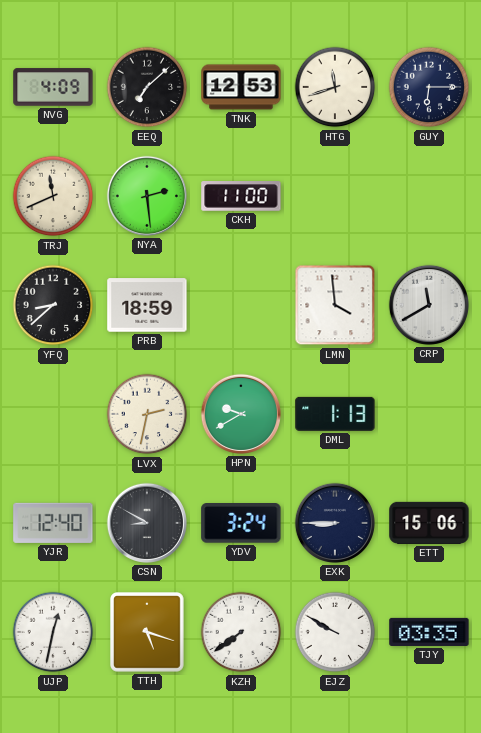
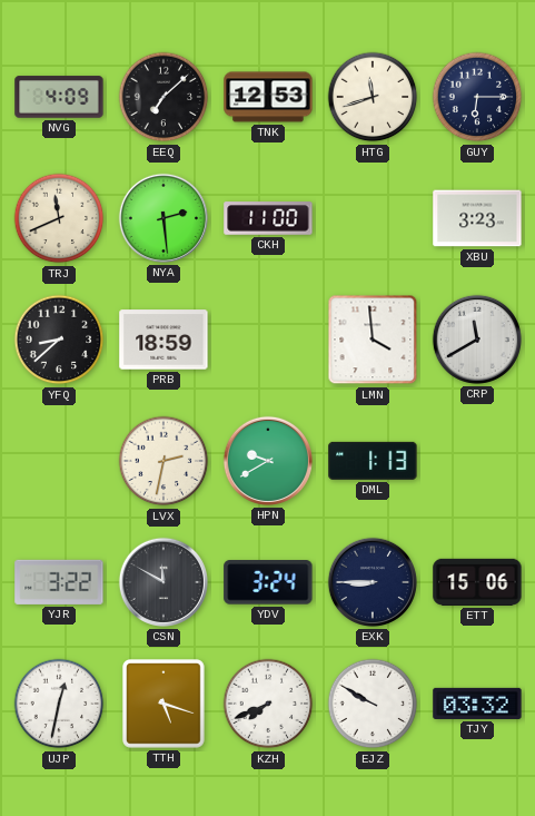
XBU: none -> 3:23 (477, 218)
YJR: 12:40 -> 3:22 (59, 582)
CSN: 8:50 -> 11:50 (164, 582)
KZH: 7:39 -> 7:41 (268, 704)
TJY: 03:35 -> 03:32 (477, 704)
